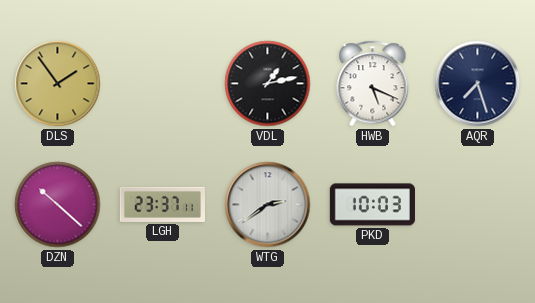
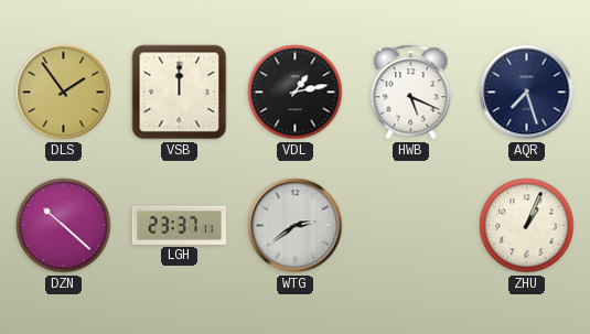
VSB: none -> 12:00 (180, 93)
PKD: 10:03 -> none (372, 205)
ZHU: none -> 1:04 (527, 226)
